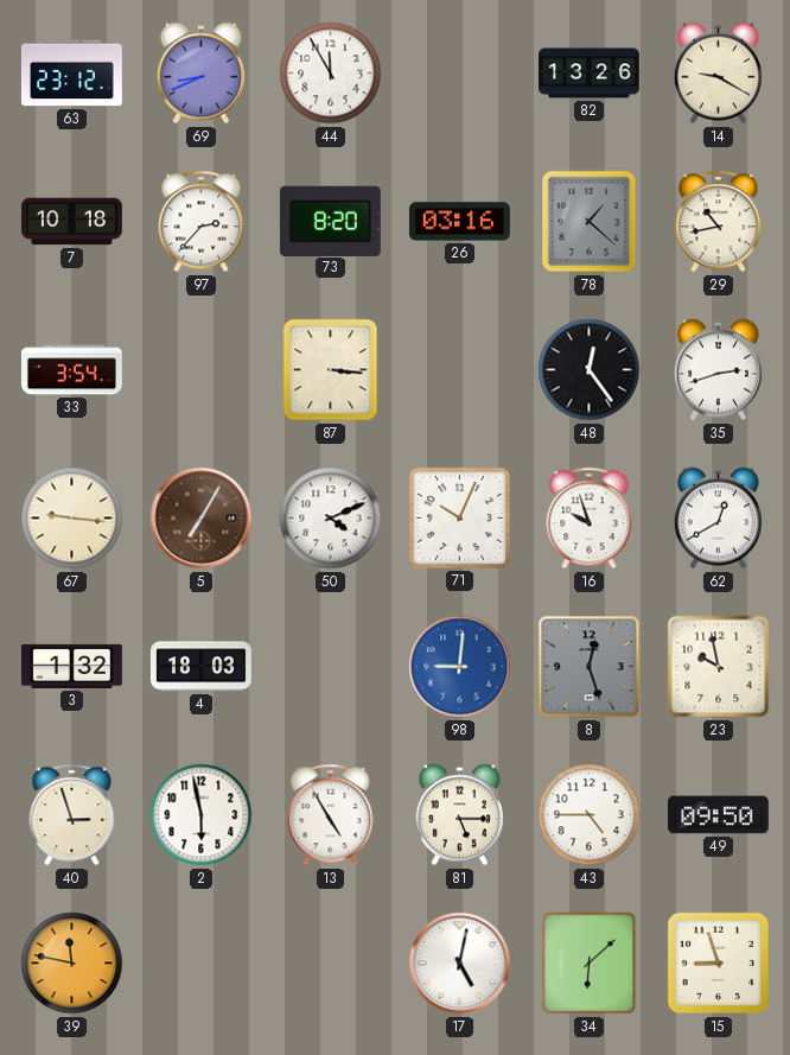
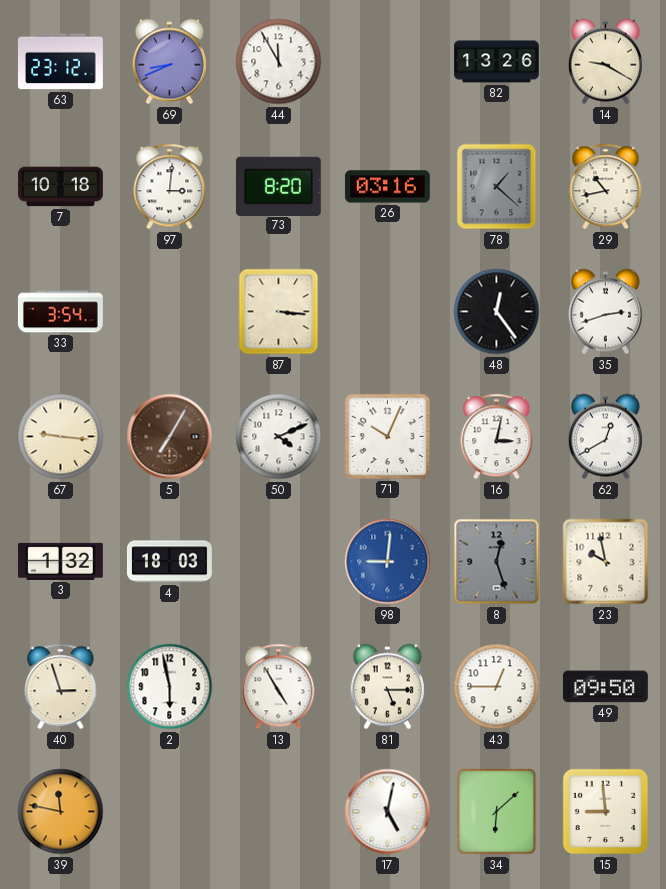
97: 2:37 -> 3:01 (170, 187)
16: 9:57 -> 3:02 (497, 437)
43: 4:45 -> 12:45 (497, 687)
15: 8:57 -> 8:59 (606, 812)
